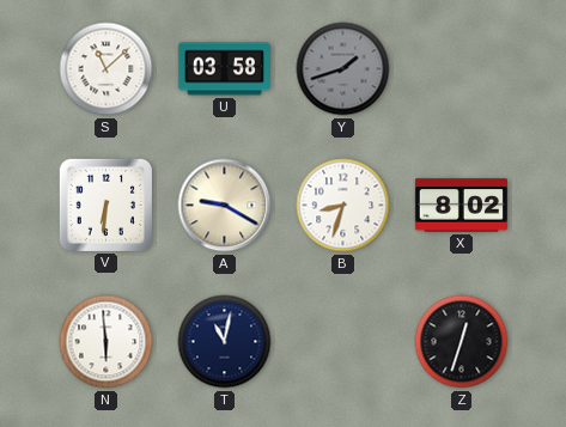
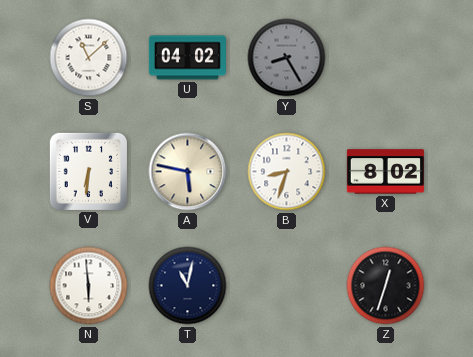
U: 03:58 -> 04:02 (187, 58)
Y: 1:42 -> 8:25 (287, 58)
A: 9:20 -> 5:47 (188, 172)
